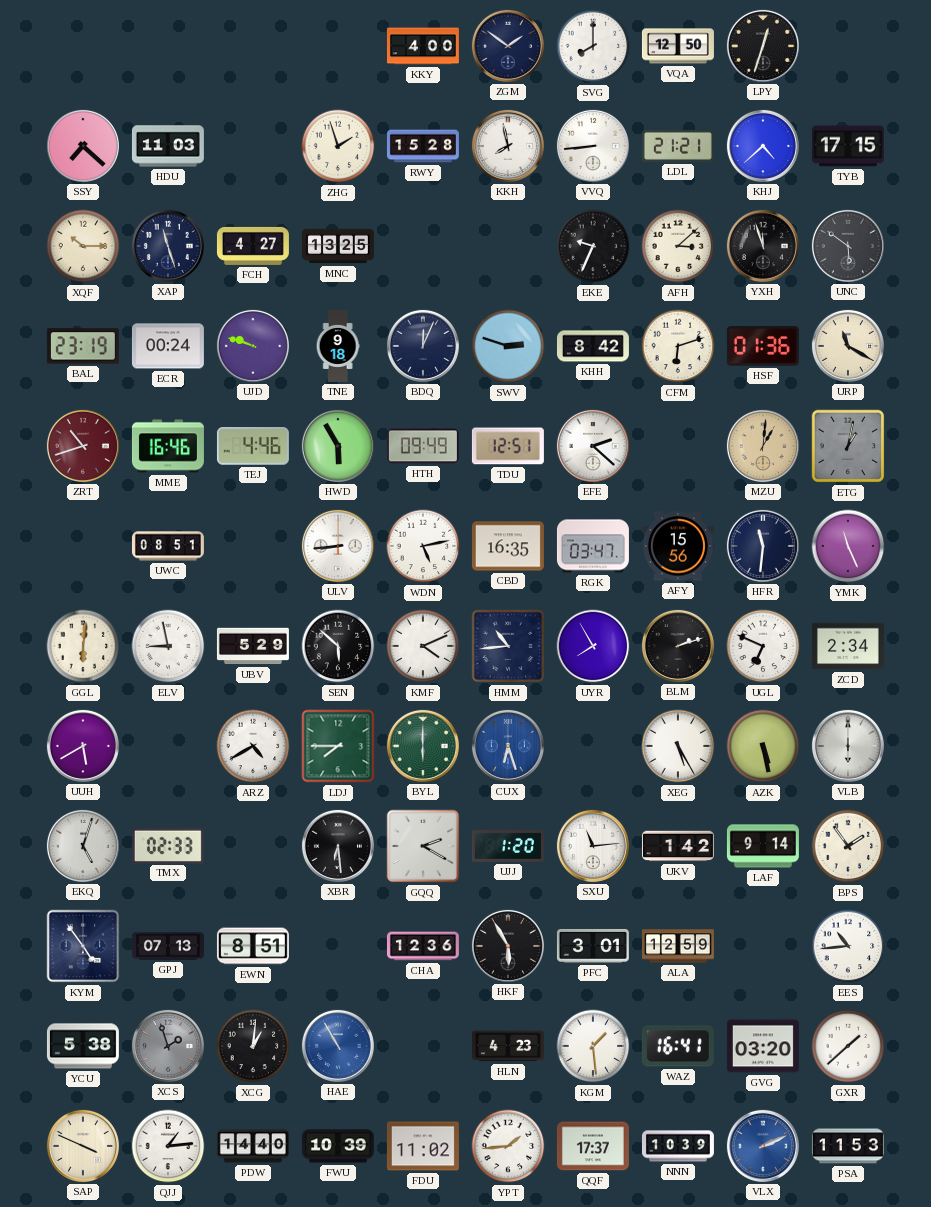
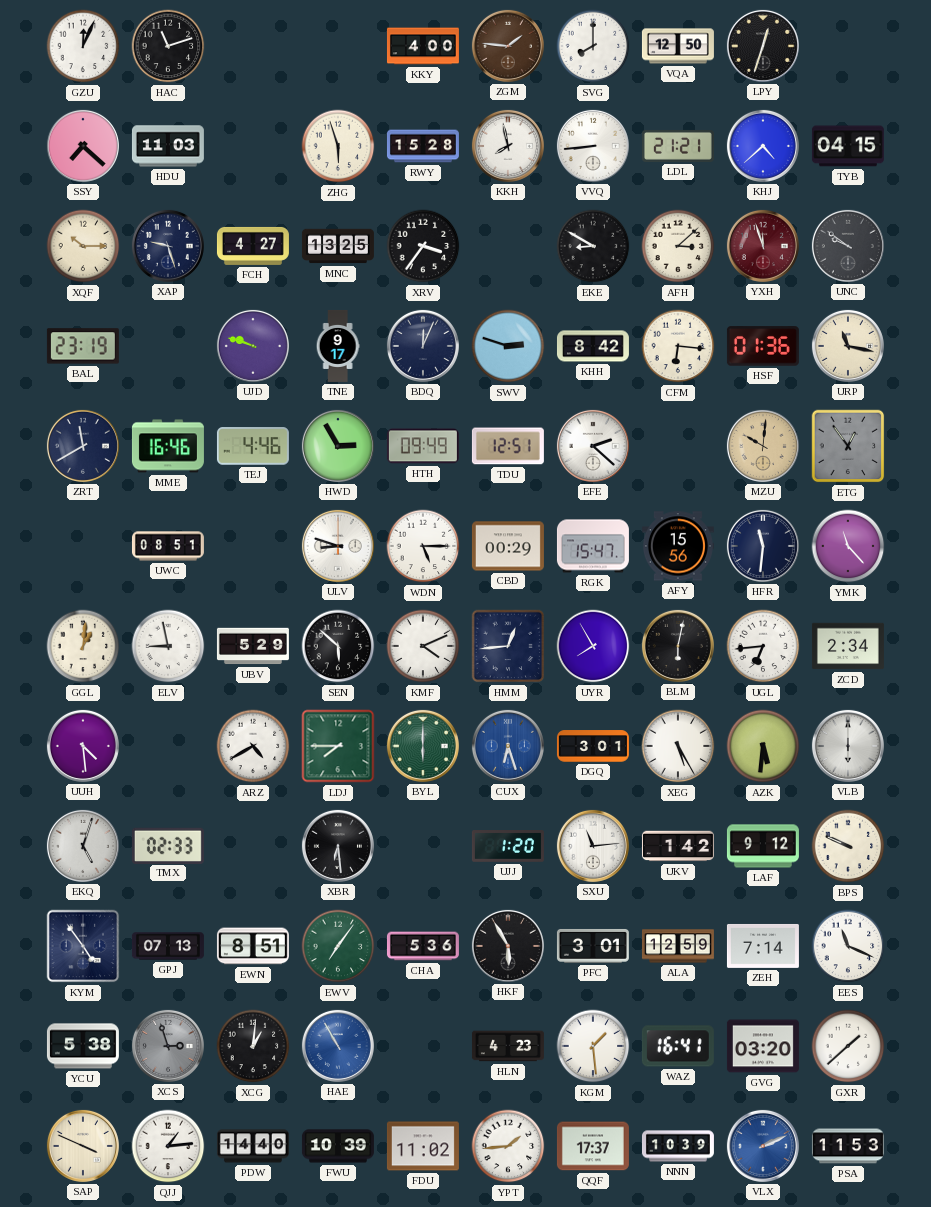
GZU: none -> 12:04 (83, 46)
HAC: none -> 11:12 (168, 46)
ZGM: 1:51 -> 1:46 (508, 46)
ZGM dial: navy -> brown (508, 46)
ZHG: 1:57 -> 5:57 (338, 146)
TYB: 17:15 -> 04:15 (848, 146)
XAP: 11:27 -> 9:27 (168, 246)
XRV: none -> 3:36 (423, 246)
EKE: 9:34 -> 8:50 (593, 246)
YXH dial: black -> burgundy (763, 246)
UNC: 5:51 -> 9:51 (848, 246)
ECR: 00:24 -> none (168, 346)
TNE: 9:18 -> 9:17 (338, 346)
CFM: 6:12 -> 6:16 (678, 346)
URP: 11:20 -> 11:17 (848, 346)
ZRT: 10:42 -> 11:40 (83, 446)
ZRT dial: burgundy -> navy (83, 446)
HWD: 5:55 -> 2:55 (338, 446)
MZU: 1:01 -> 10:01 (763, 446)
ETG: 1:02 -> 12:54 (848, 446)
ULV: 8:44 -> 8:48 (338, 546)
WDN: 5:13 -> 5:15 (423, 546)
CBD: 16:35 -> 00:29 (508, 546)
RGK: 03:47 -> 15:47 (593, 546)
YMK: 11:26 -> 11:23 (848, 546)
GGL: 6:01 -> 1:01 (83, 646)
HMM: 10:44 -> 12:44 (508, 646)
BLM: 2:12 -> 6:02 (678, 646)
UGL: 6:49 -> 6:44 (763, 646)
UUH: 5:40 -> 4:29 (83, 746)
DGQ: none -> 3:01 (593, 746)
AZK: 5:28 -> 5:31 (763, 746)
GQQ: 2:20 -> none (423, 846)
LAF: 9:14 -> 9:12 (763, 846)
BPS: 1:54 -> 9:49 (848, 846)
EWV: none -> 7:06 (338, 946)
CHA: 12:36 -> 5:36 (423, 946)
ZEH: none -> 7:14 (763, 946)
EES: 10:44 -> 11:19 (848, 946)
XCS: 1:57 -> 2:57 (168, 1046)
